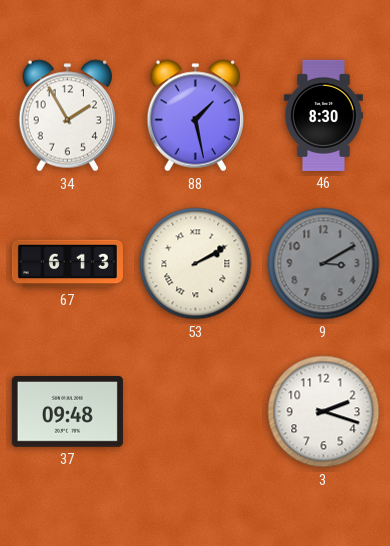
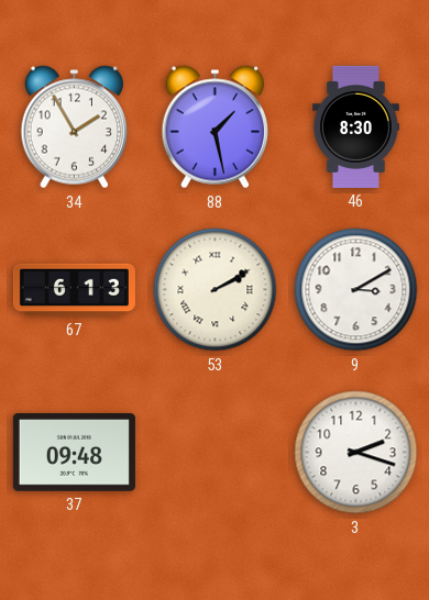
9 dial: grey -> white (356, 290)
